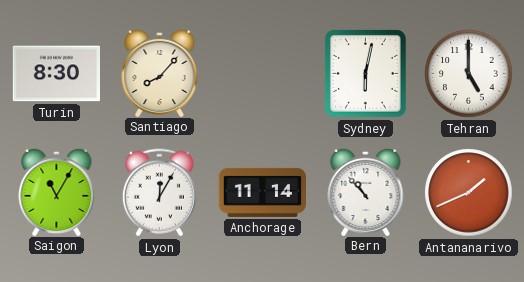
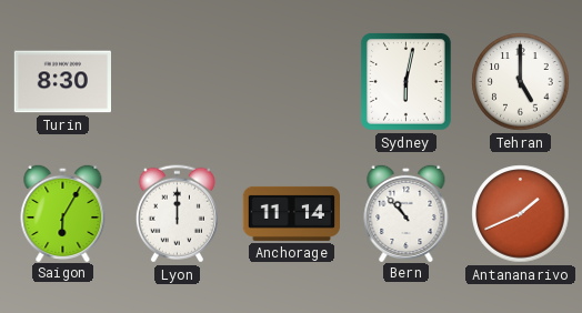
Santiago: 8:07 -> none (160, 72)
Saigon: 11:05 -> 6:05 (63, 212)
Lyon: 12:05 -> 12:00 (177, 214)
